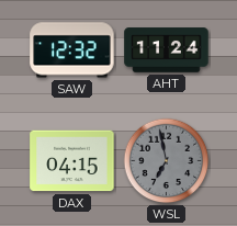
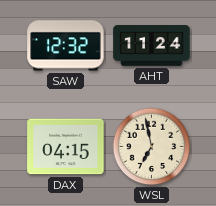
WSL dial: grey -> cream (152, 147)
